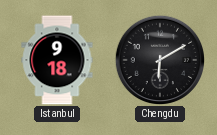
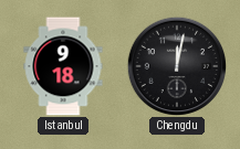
Chengdu: 6:10 -> 12:02 (176, 65)
